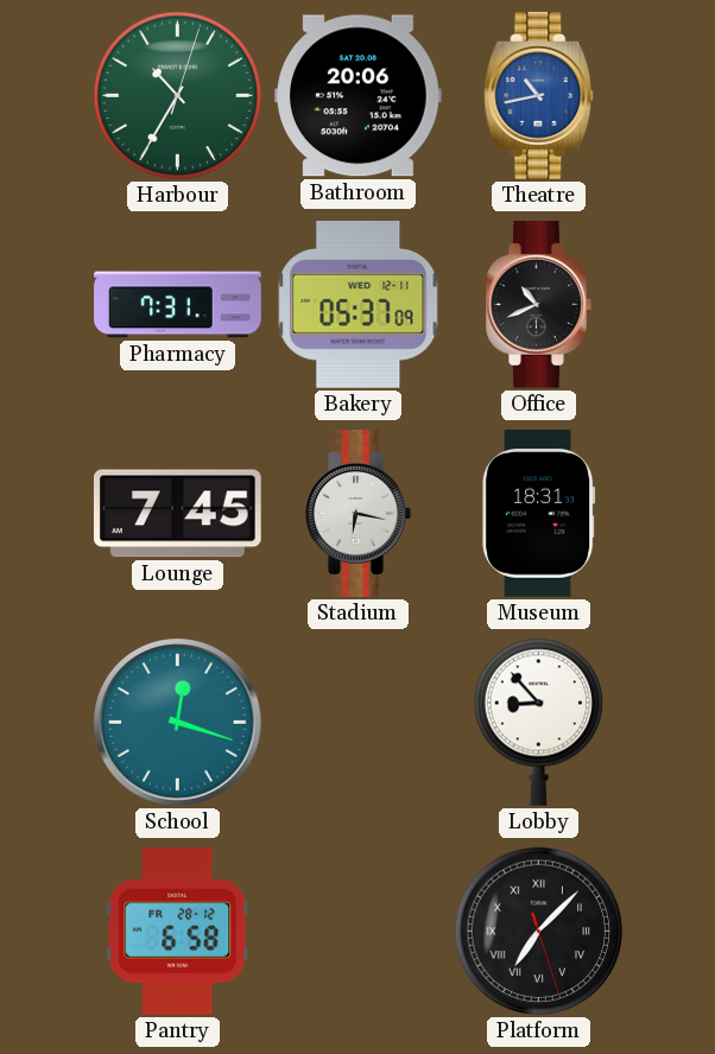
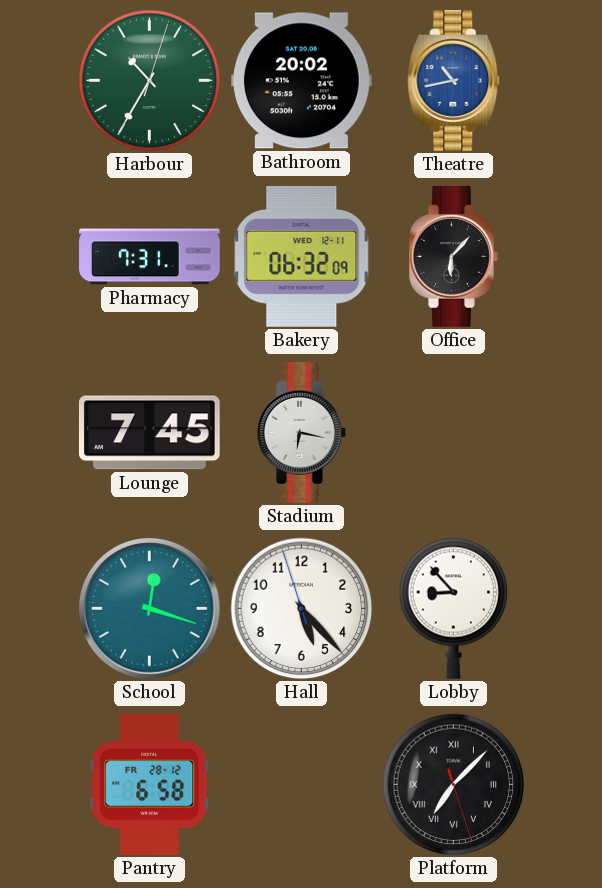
Bathroom: 20:06 -> 20:02 (302, 81)
Bakery: 05:37 -> 06:32 (302, 256)
Office: 10:41 -> 6:07 (454, 257)
Museum: 18:31 -> none (539, 514)
Hall: none -> 5:22 (302, 609)
